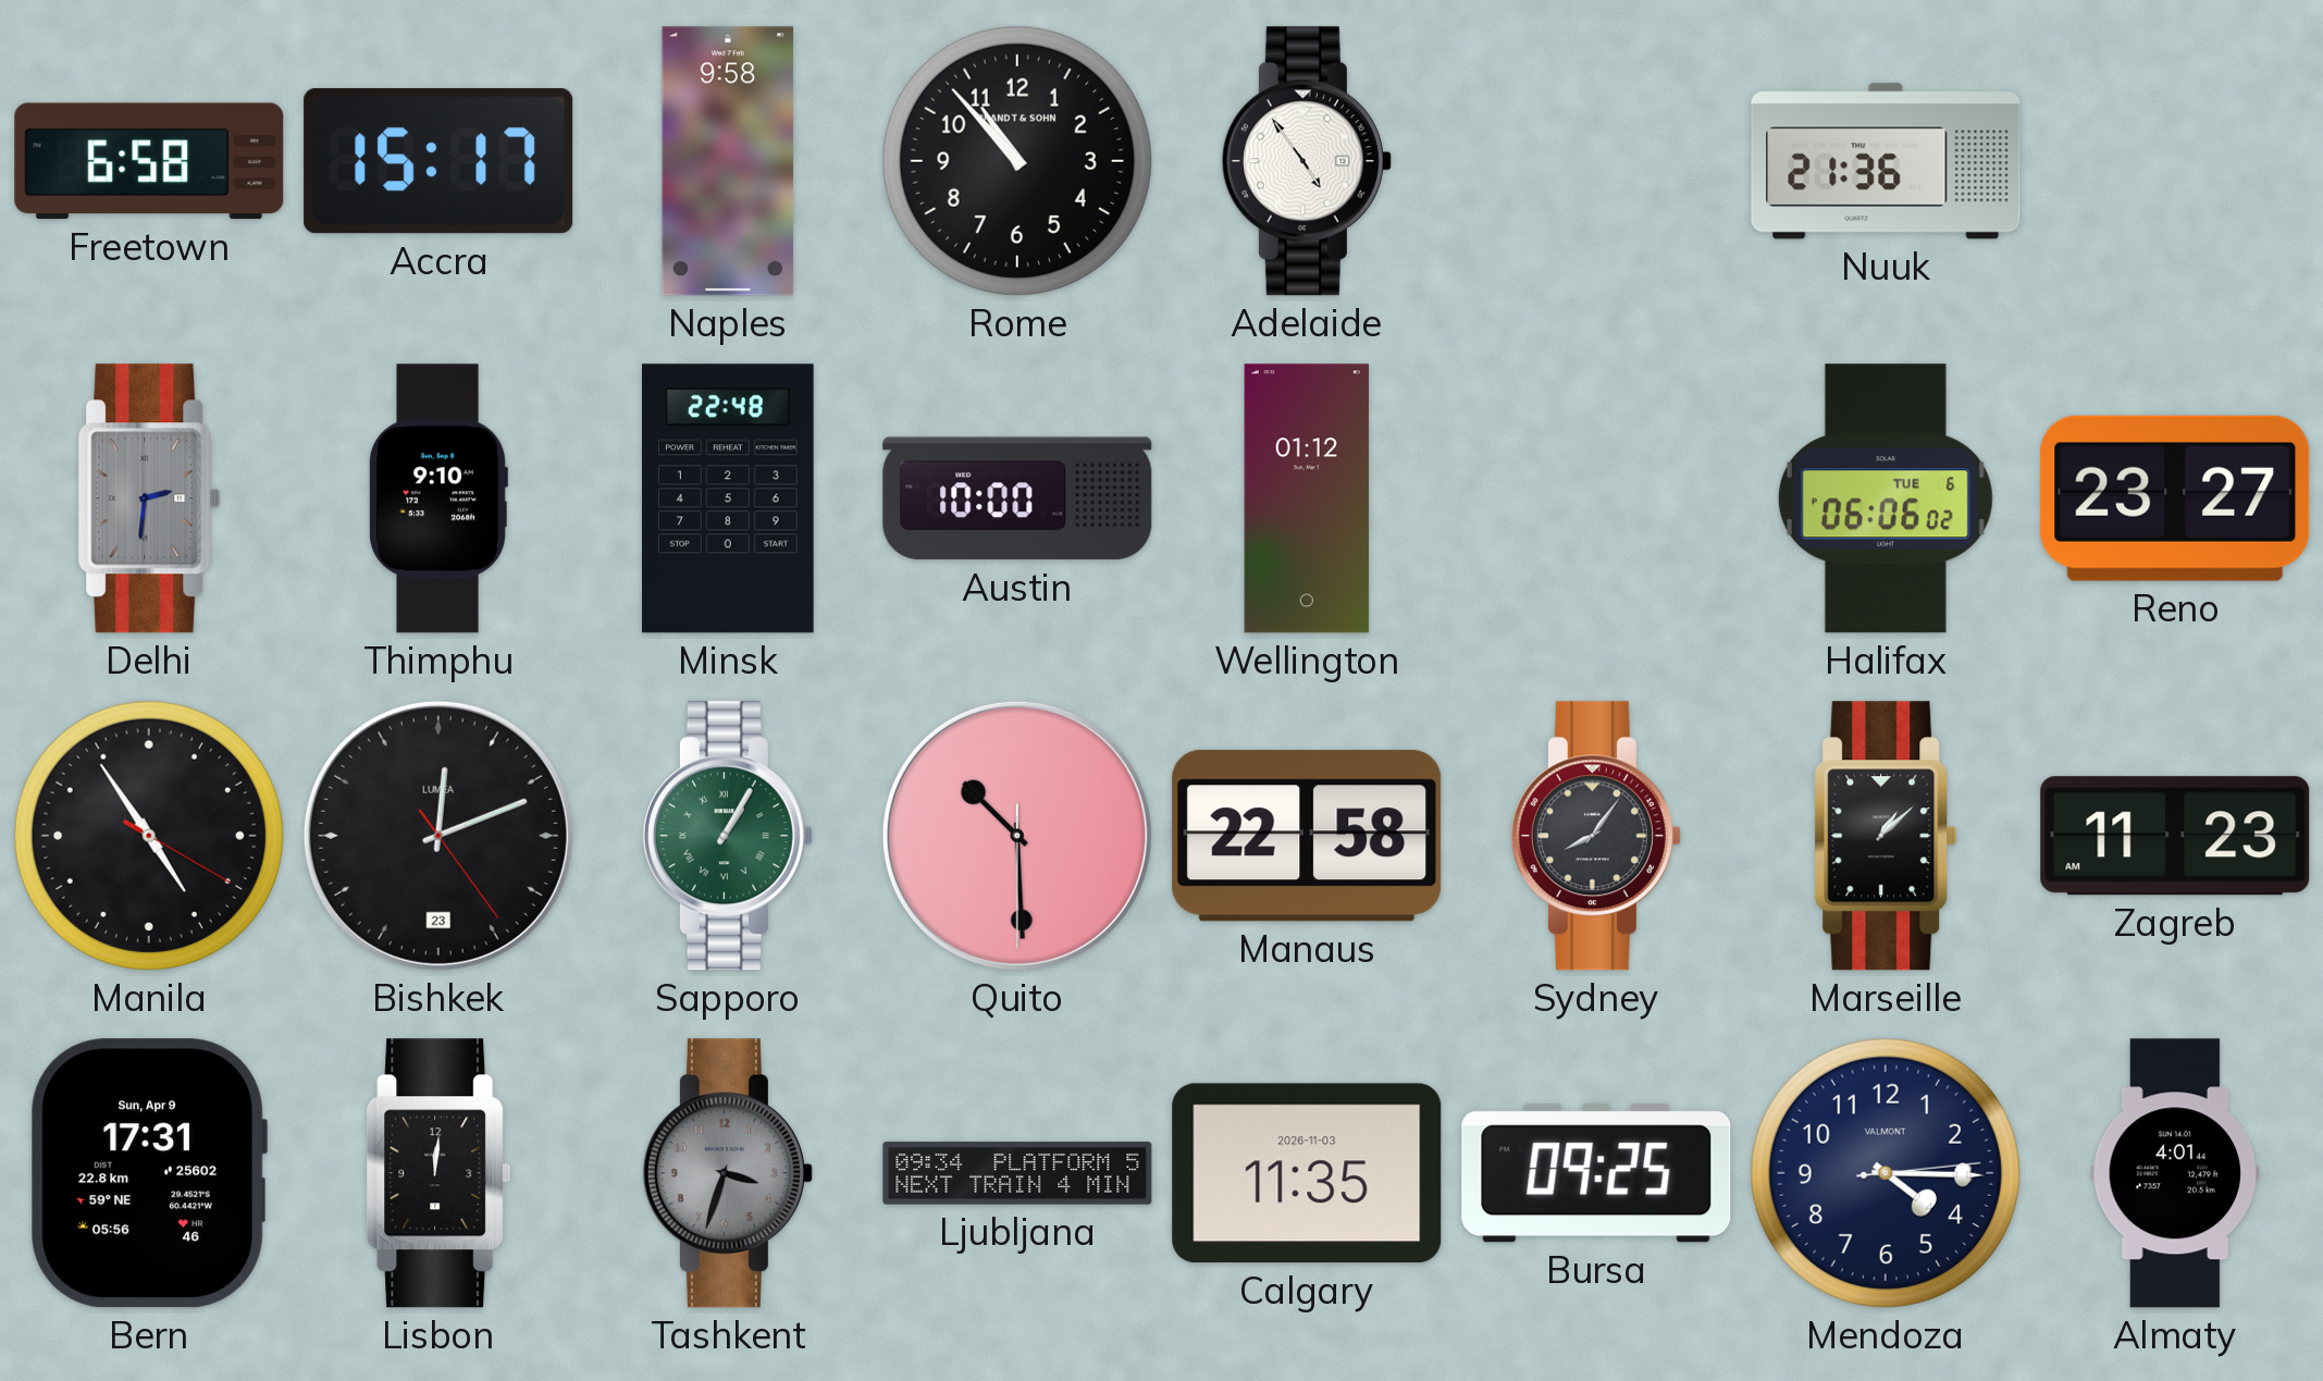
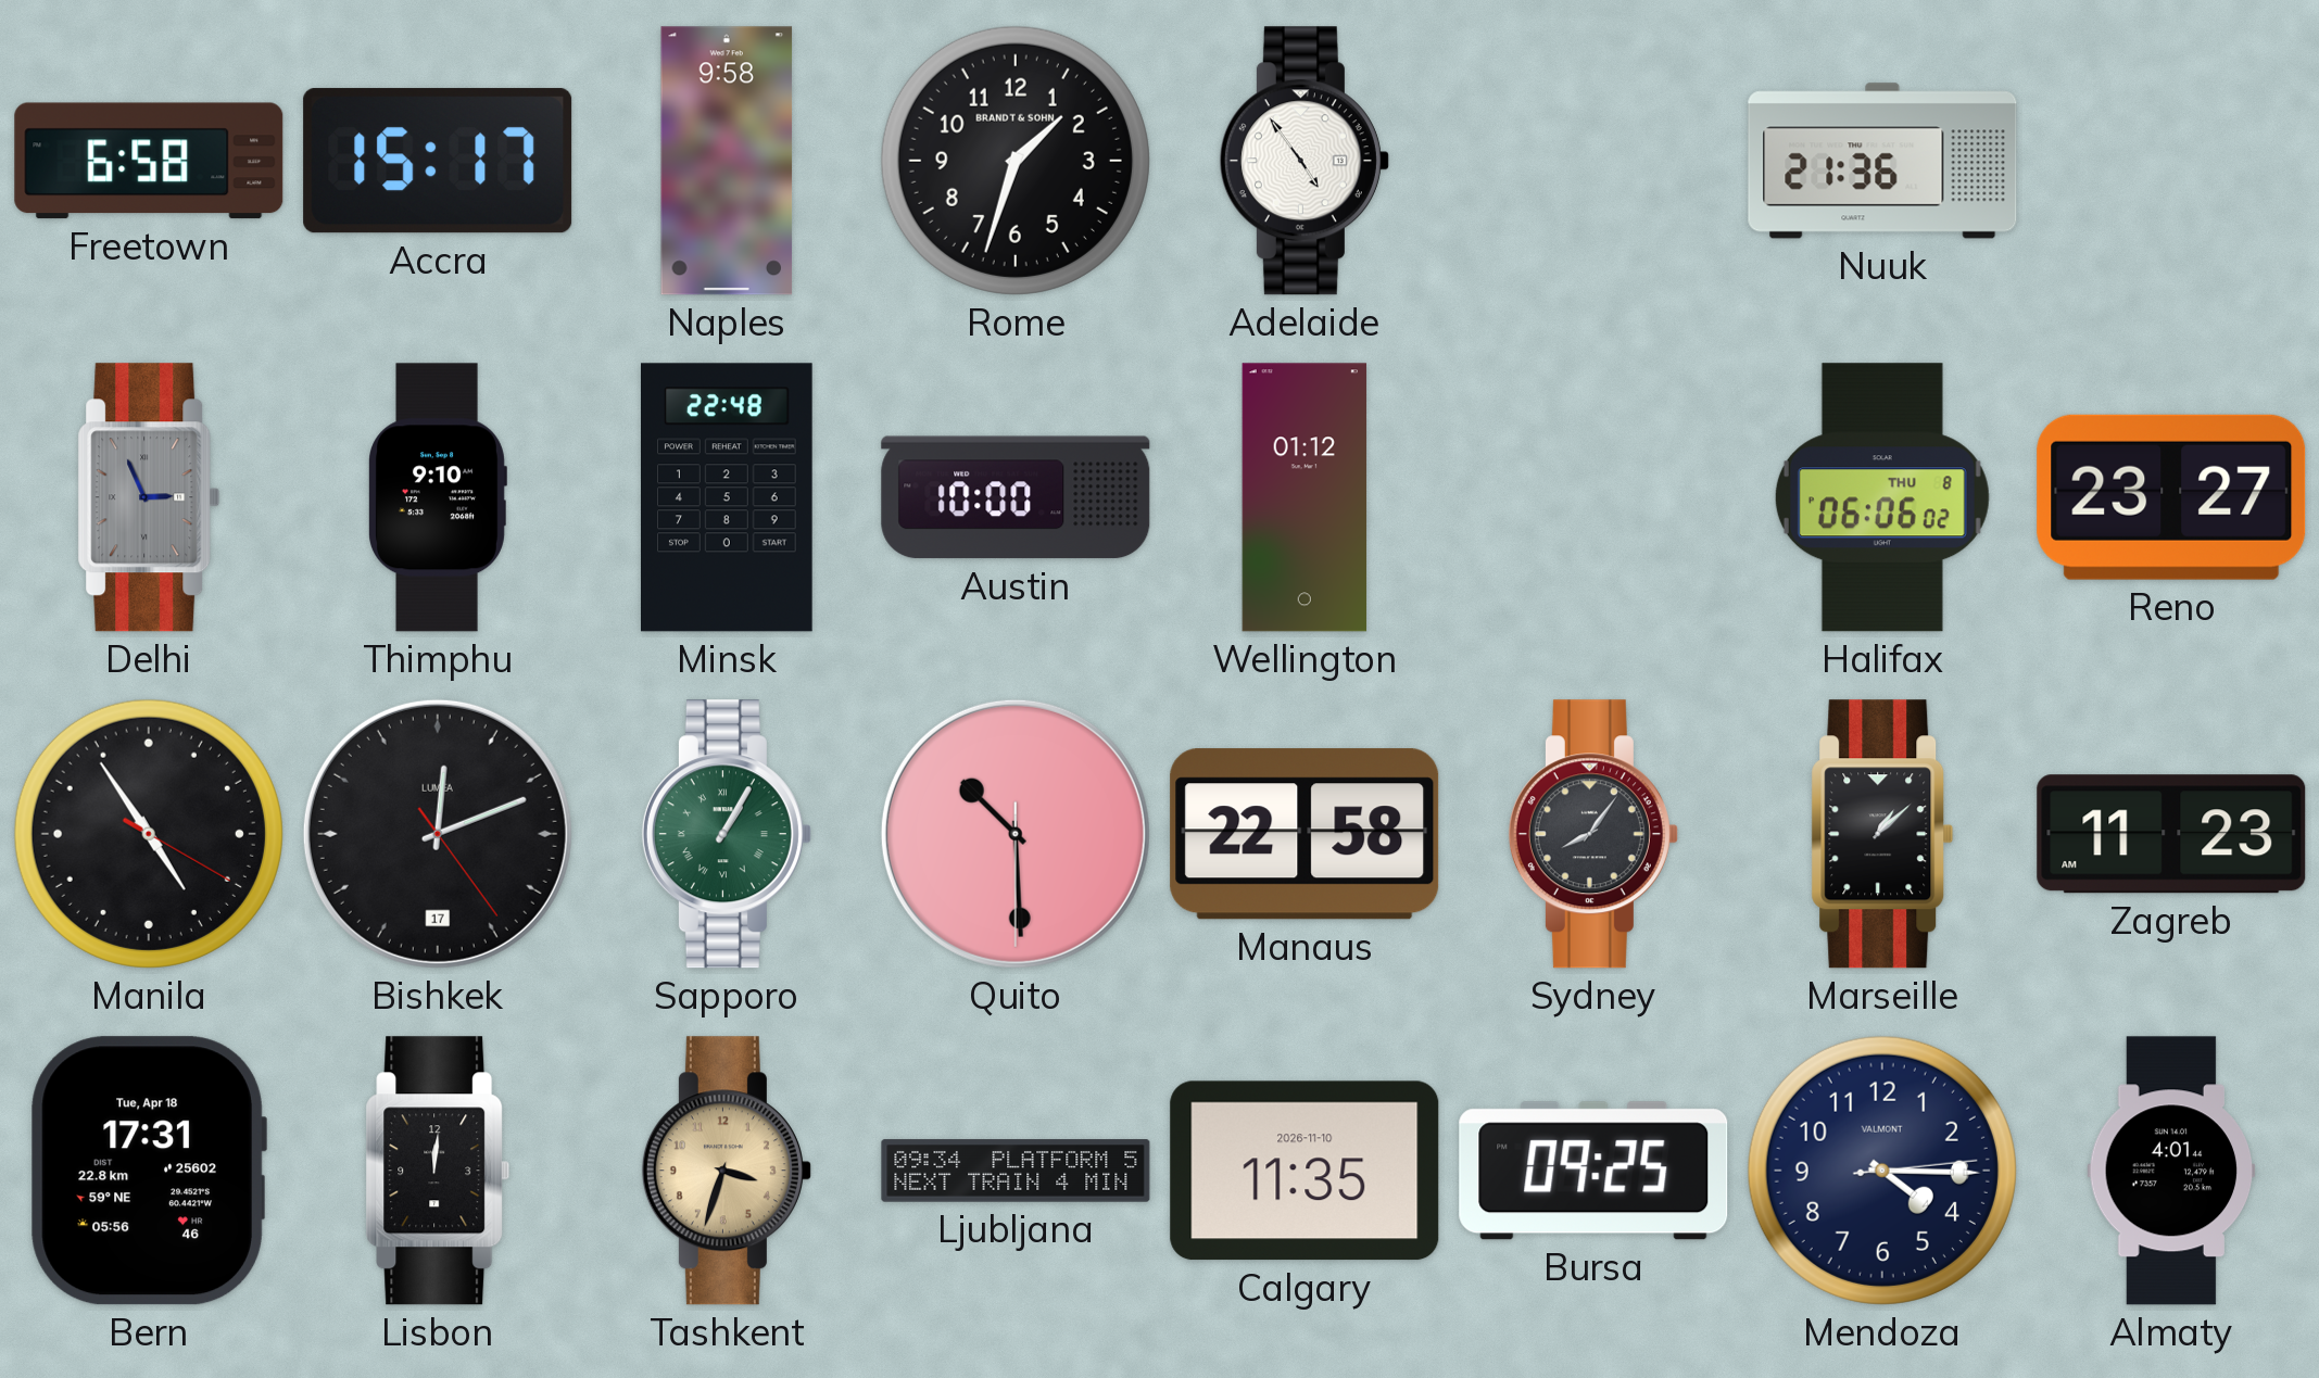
Rome: 10:53 -> 1:33 (1016, 161)
Delhi: 2:31 -> 2:56 (149, 497)
Halifax date: TUE 6 -> THU 8 (1882, 497)
Bishkek date: 23 -> 17 (438, 834)
Bern date: Sun, Apr 9 -> Tue, Apr 18 (149, 1171)
Tashkent dial: grey -> champagne (727, 1171)
Calgary date: 2026-11-03 -> 2026-11-10 (1305, 1171)
